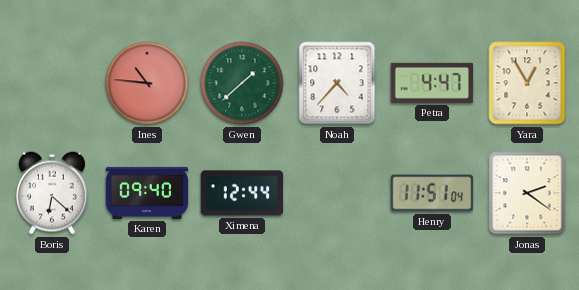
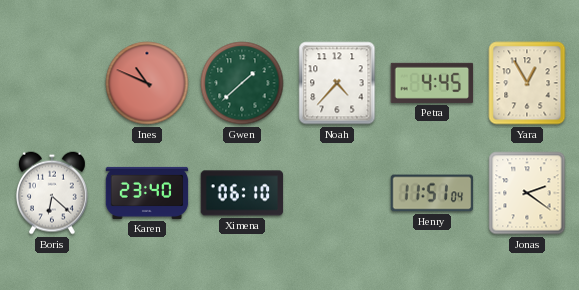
Ines: 10:46 -> 10:49 (147, 83)
Petra: 4:47 -> 4:45 (432, 83)
Karen: 09:40 -> 23:40 (147, 193)
Ximena: 12:44 -> 06:10 (242, 193)
